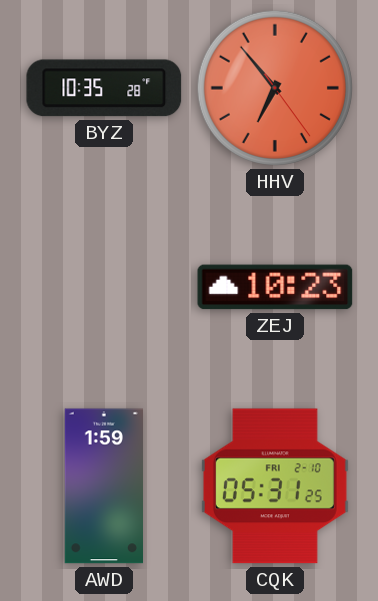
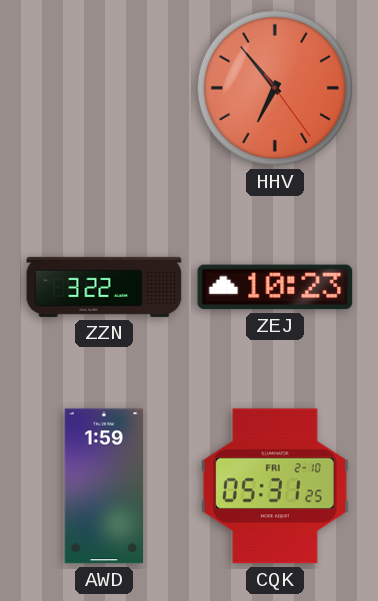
BYZ: 10:35 -> none (104, 88)
ZZN: none -> 3:22 (104, 287)
